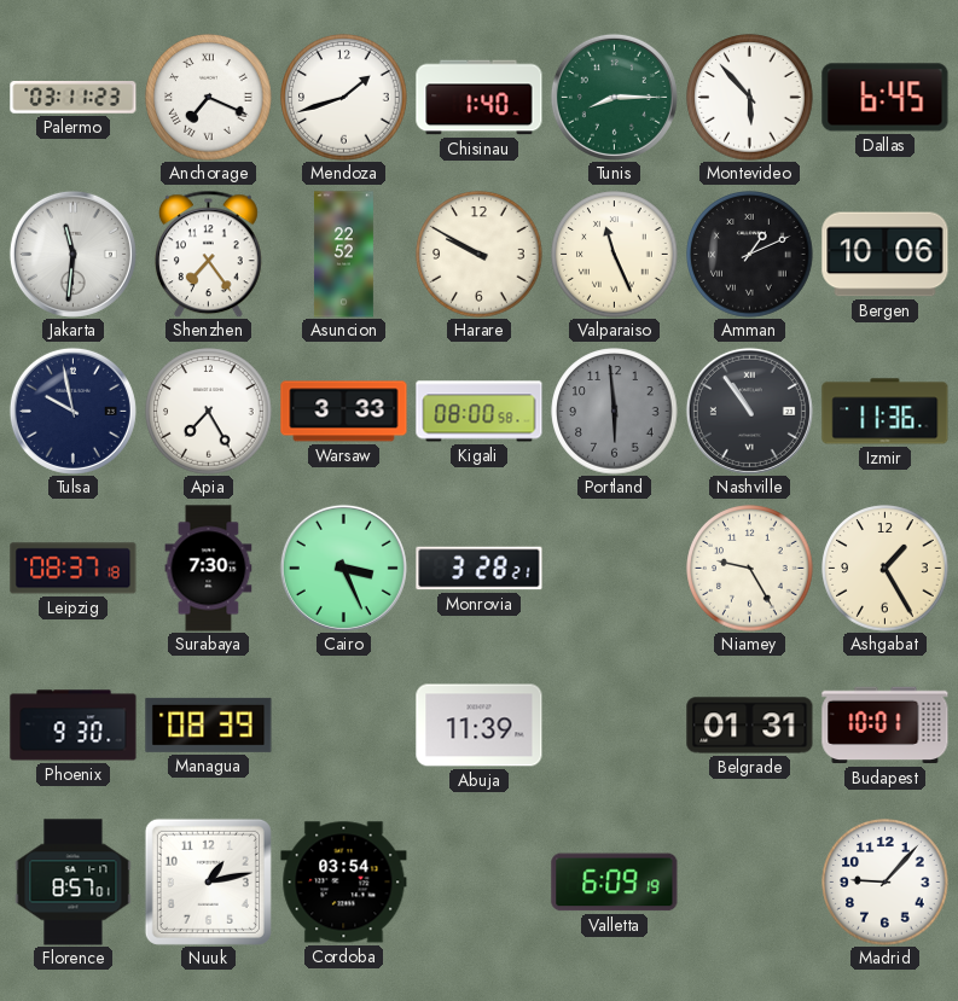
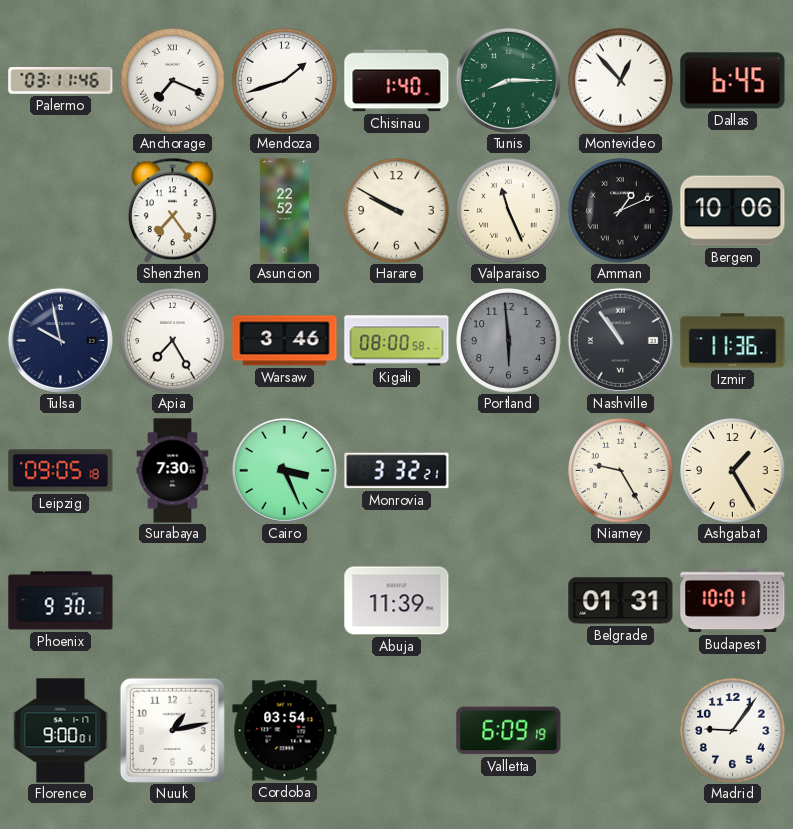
Palermo: 03:11:23 -> 03:11:46 (61, 81)
Montevideo: 5:53 -> 12:53 (621, 81)
Jakarta: 11:31 -> none (72, 254)
Warsaw: 3:33 -> 3:46 (285, 341)
Leipzig: 08:37 -> 09:05 (61, 471)
Monrovia: 3:28 -> 3:32 (397, 471)
Managua: 08:39 -> none (209, 724)
Florence: 8:57 -> 9:00 (61, 731)
Madrid: 9:07 -> 9:06 (733, 731)
